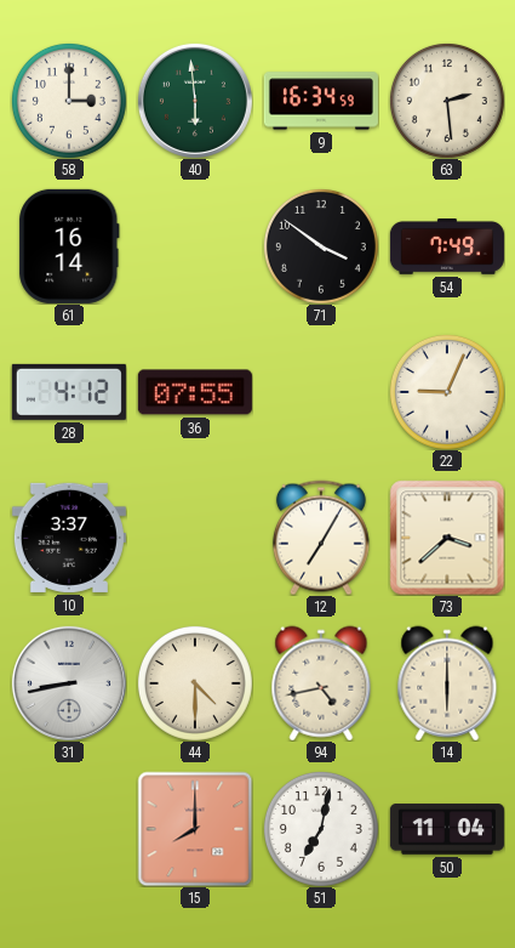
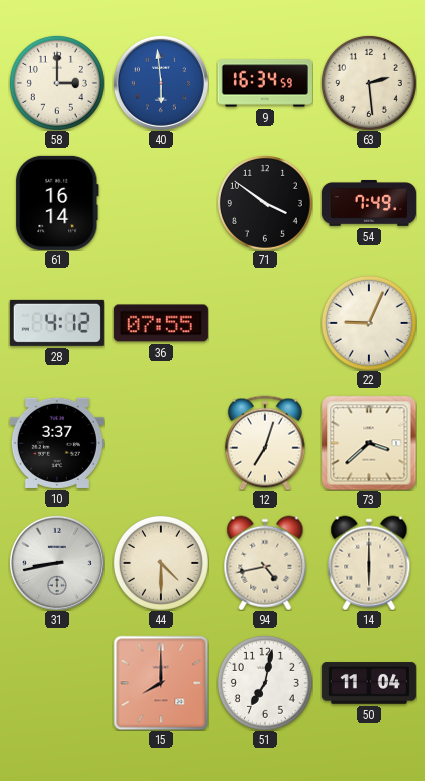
40 dial: green -> blue (161, 83)
12: 7:05 -> 7:03 (265, 443)
